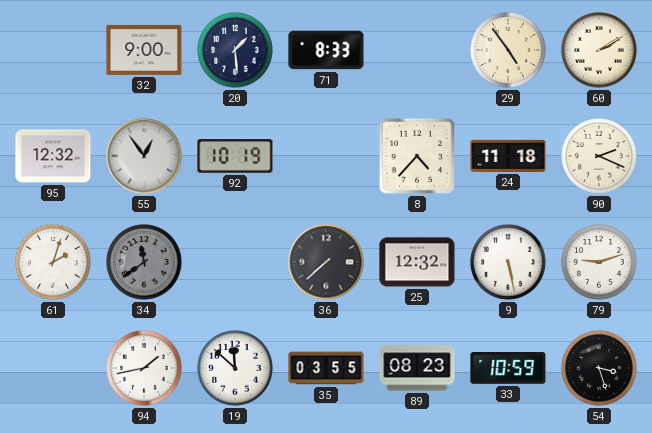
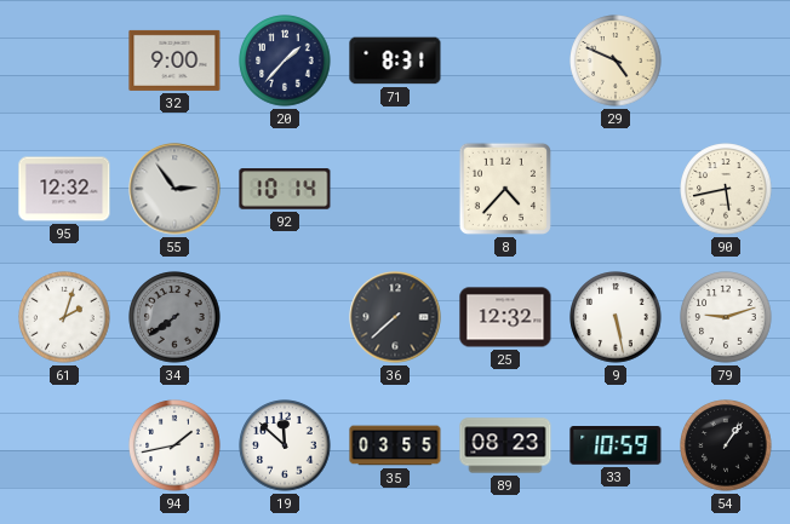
20: 1:29 -> 1:37 (285, 61)
71: 8:33 -> 8:31 (395, 61)
29: 4:54 -> 4:49 (616, 61)
60: 2:10 -> none (599, 50)
55: 12:54 -> 2:54 (174, 189)
92: 10:19 -> 10:14 (285, 189)
24: 11:18 -> none (508, 156)
90: 2:19 -> 5:43 (726, 189)
34: 11:39 -> 7:39 (174, 317)
54: 3:27 -> 1:06 (726, 445)
